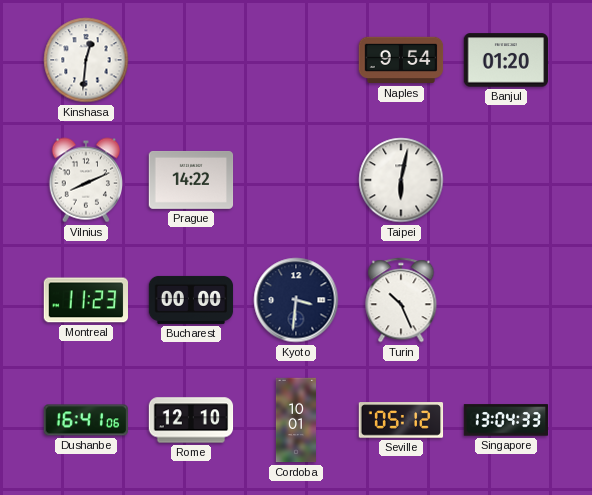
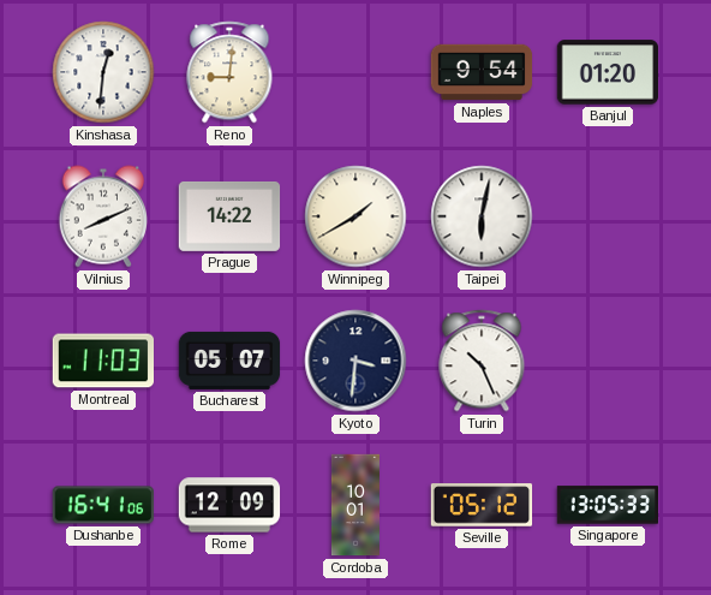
Reno: none -> 9:01 (229, 72)
Winnipeg: none -> 1:40 (355, 216)
Montreal: 11:23 -> 11:03 (102, 361)
Bucharest: 00:00 -> 05:07 (229, 361)
Rome: 12:10 -> 12:09 (229, 505)
Singapore: 13:04 -> 13:05 (608, 505)
